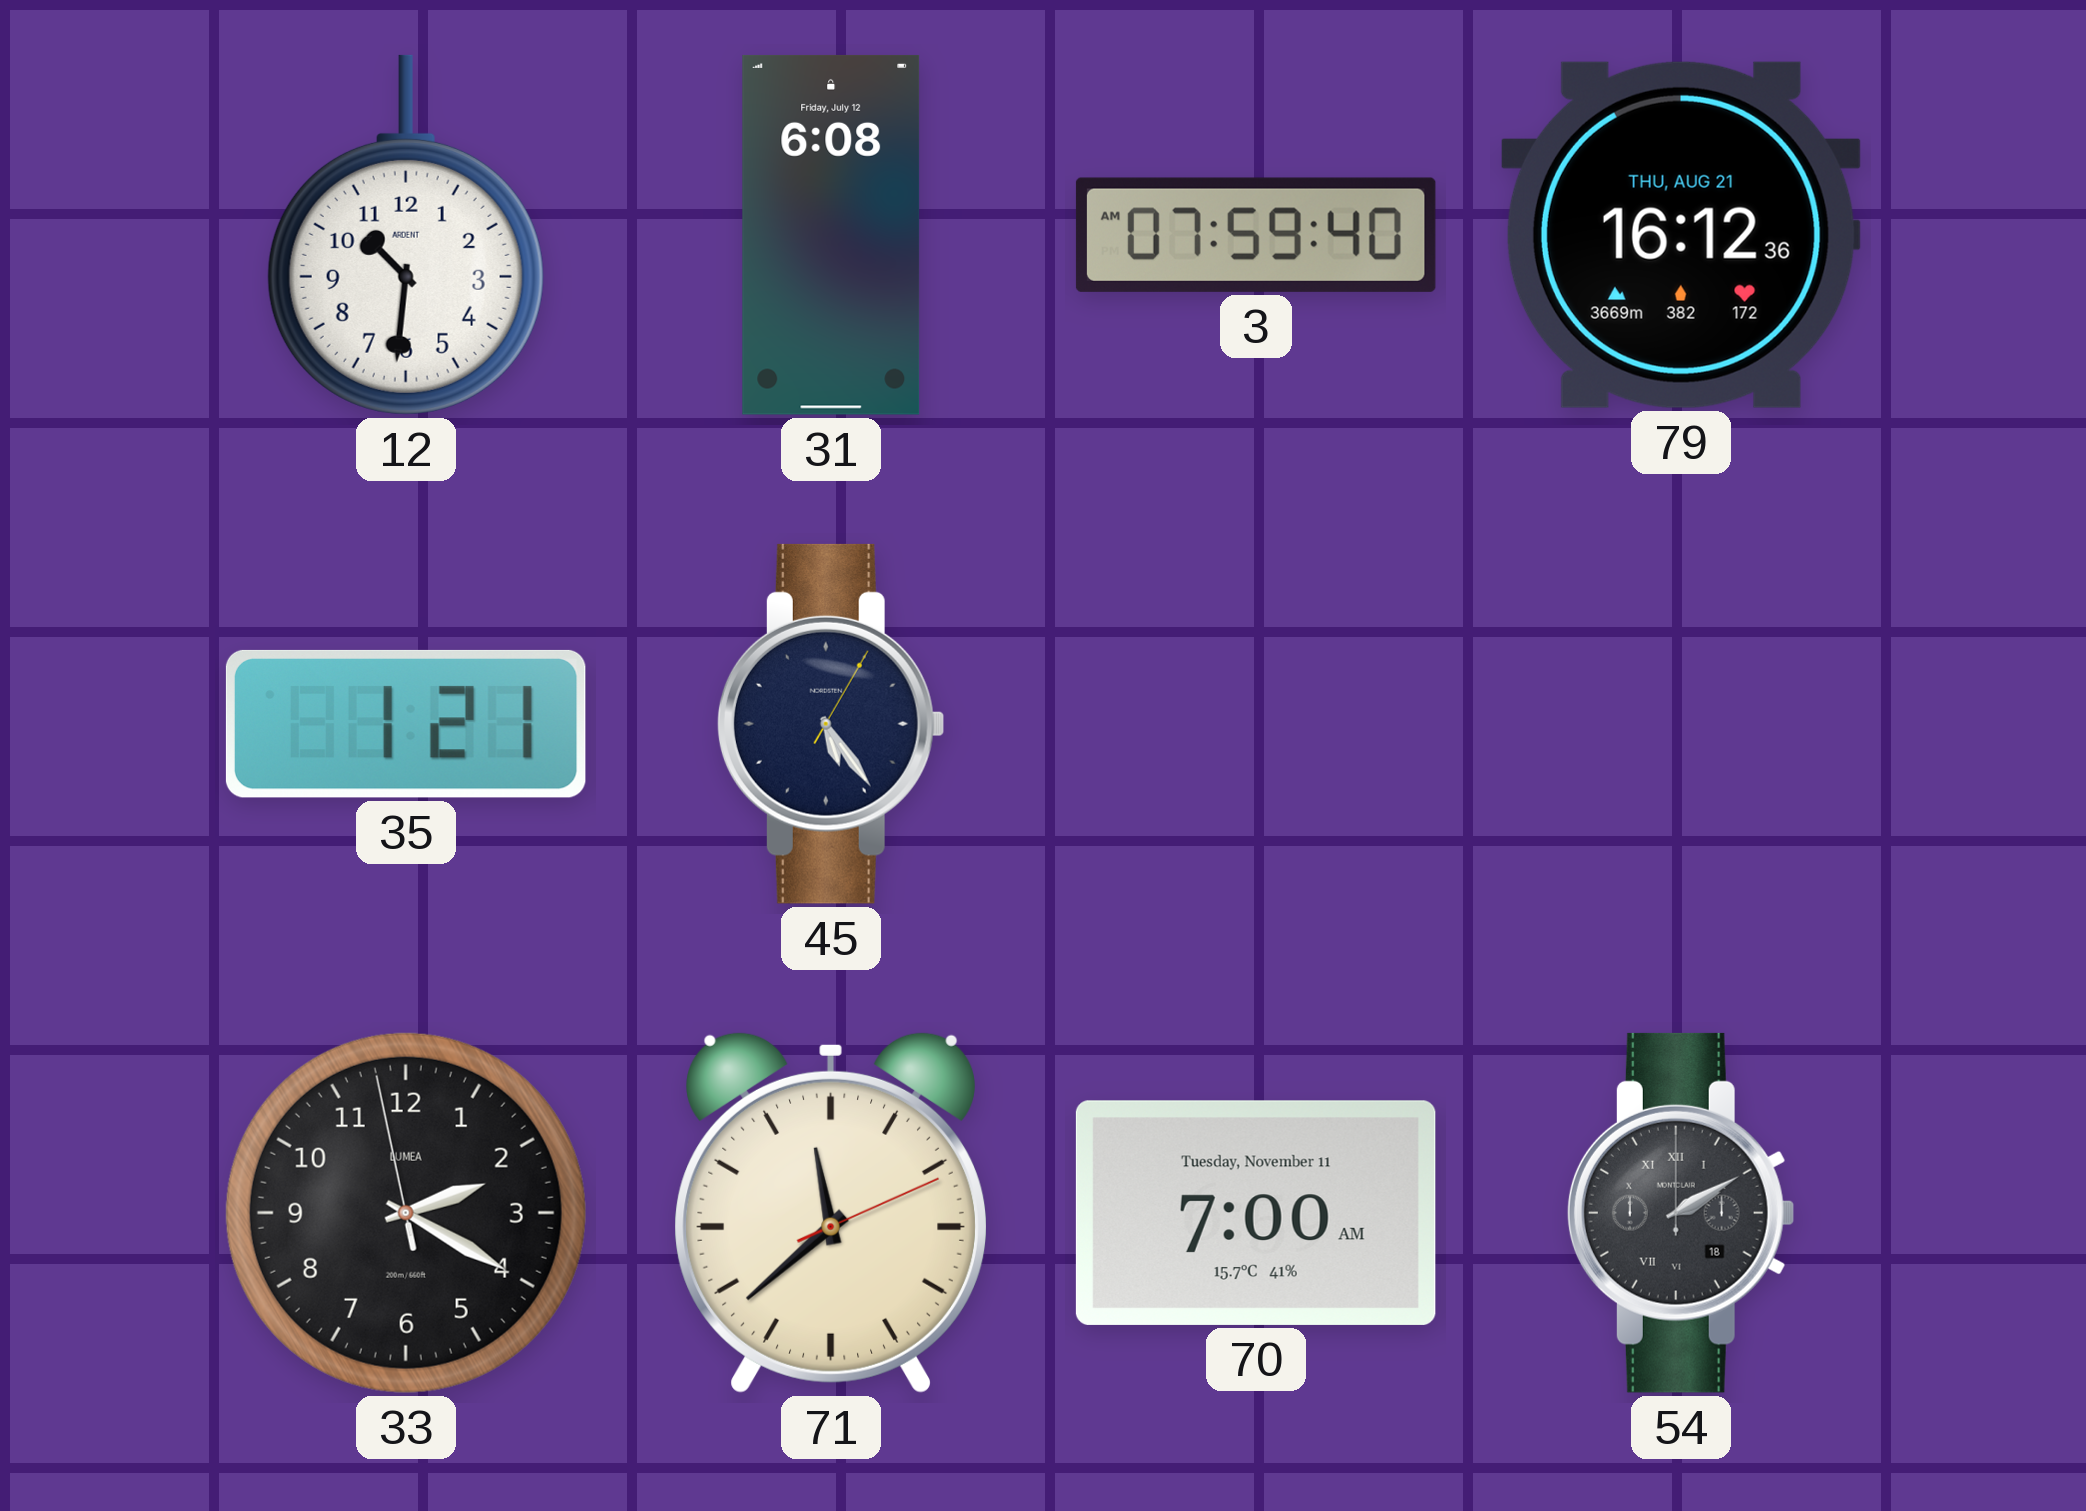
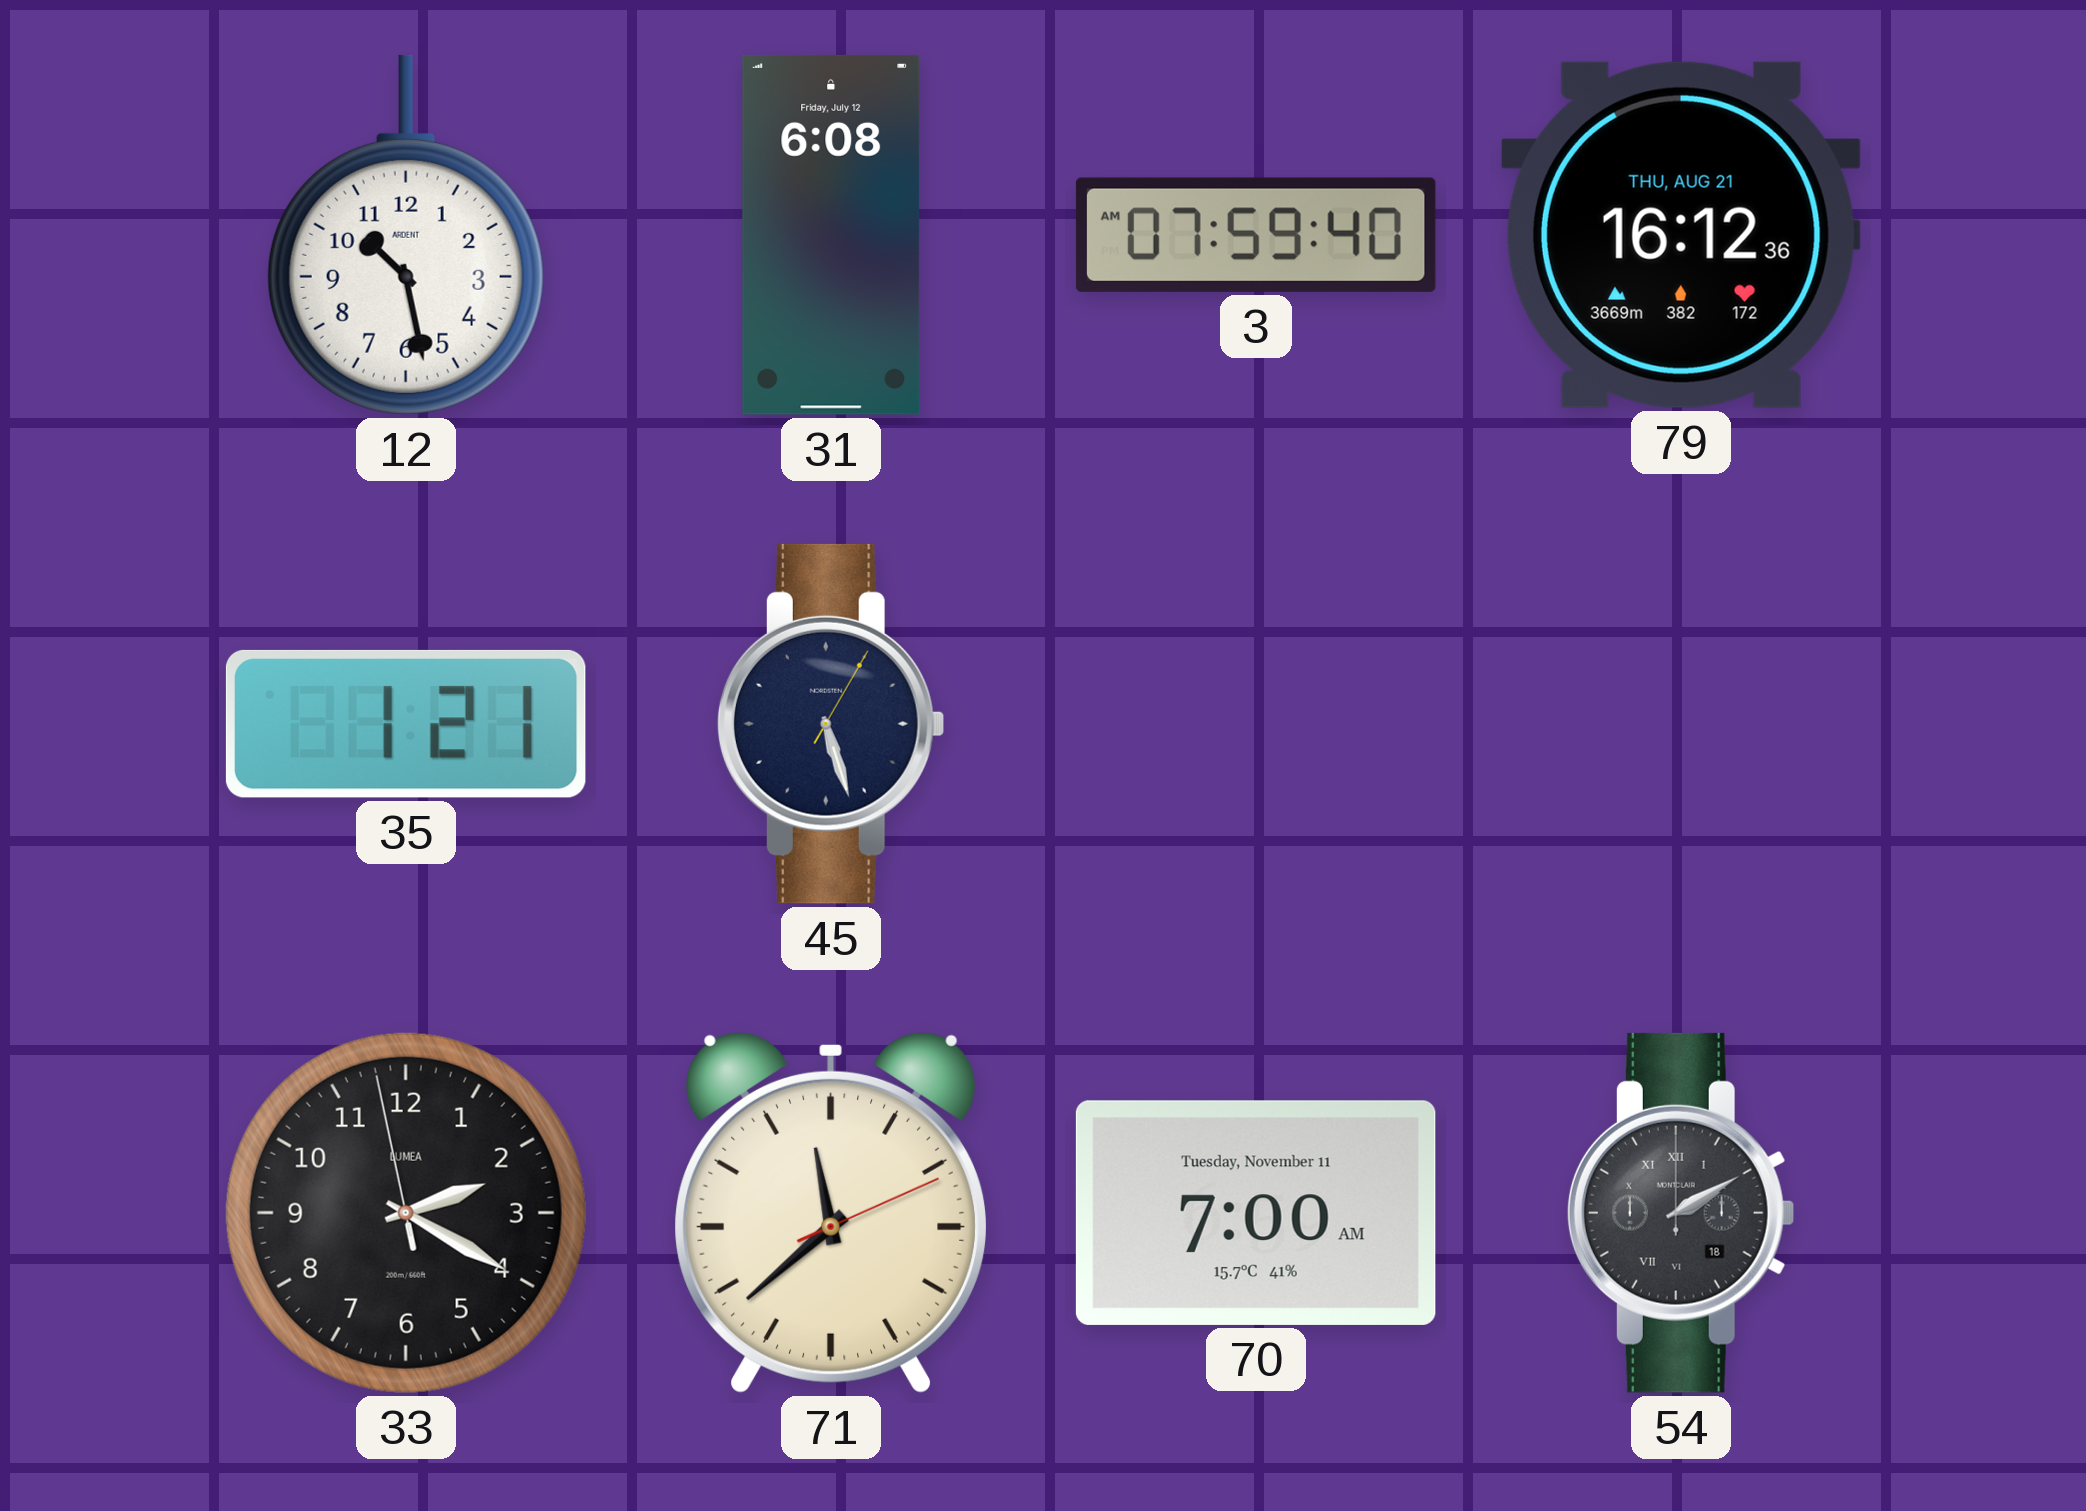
12: 10:31 -> 10:28 (406, 235)
45: 5:24 -> 5:27 (831, 724)
